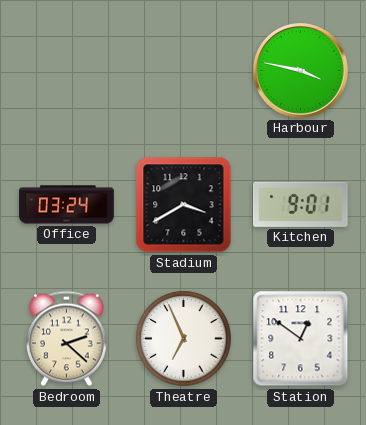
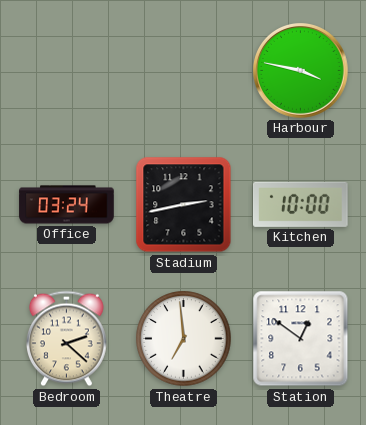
Stadium: 3:40 -> 2:43 (184, 205)
Kitchen: 9:01 -> 10:00 (300, 204)
Theatre: 6:56 -> 6:59 (184, 339)
